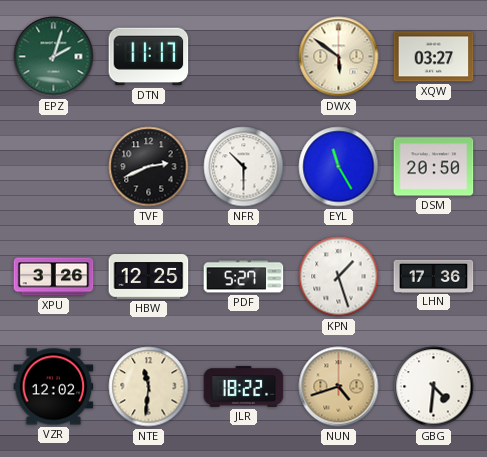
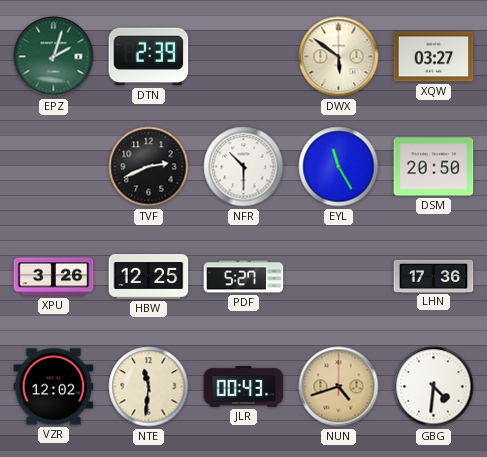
DTN: 11:17 -> 2:39 (149, 57)
KPN: 1:27 -> none (339, 277)
JLR: 18:22 -> 00:43 (244, 387)
